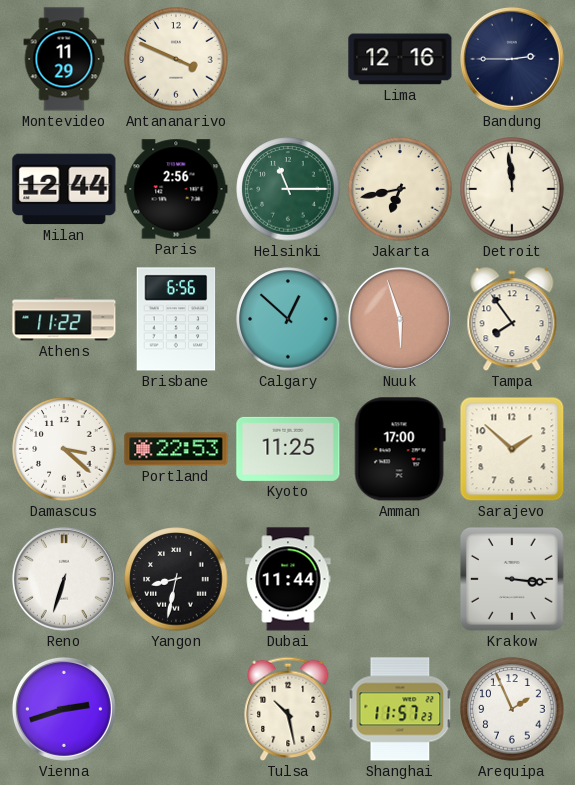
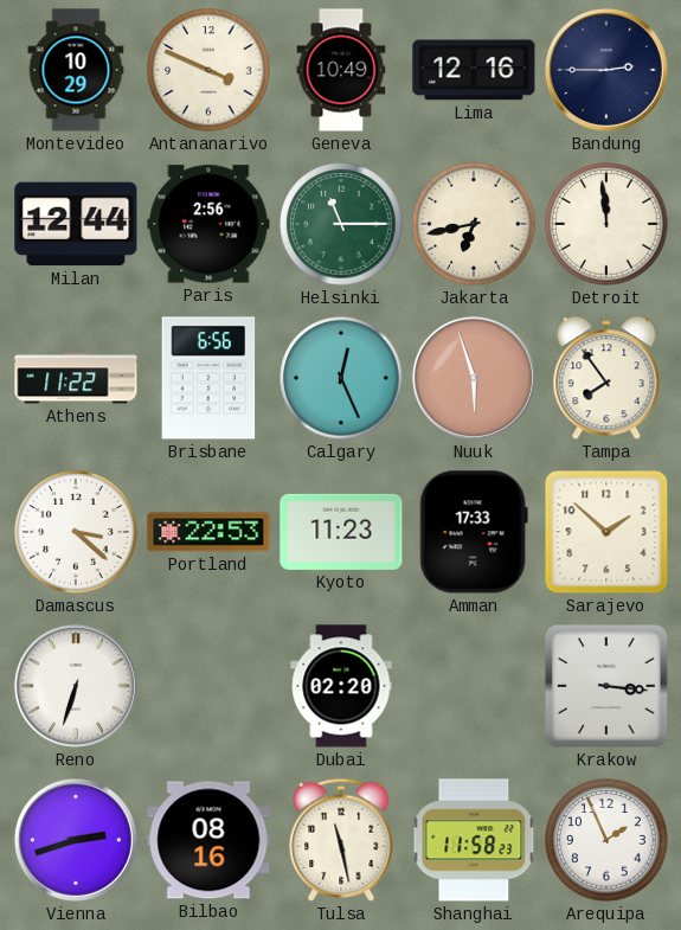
Montevideo: 11:29 -> 10:29 (76, 70)
Geneva: none -> 10:49 (341, 70)
Calgary: 12:52 -> 12:26 (341, 378)
Kyoto: 11:25 -> 11:23 (341, 532)
Amman: 17:00 -> 17:33 (474, 532)
Yangon: 8:32 -> none (176, 579)
Dubai: 11:44 -> 02:20 (341, 686)
Bilbao: none -> 08:16 (208, 840)
Tulsa: 10:28 -> 11:28 (341, 840)
Shanghai: 11:57 -> 11:58 (474, 840)
